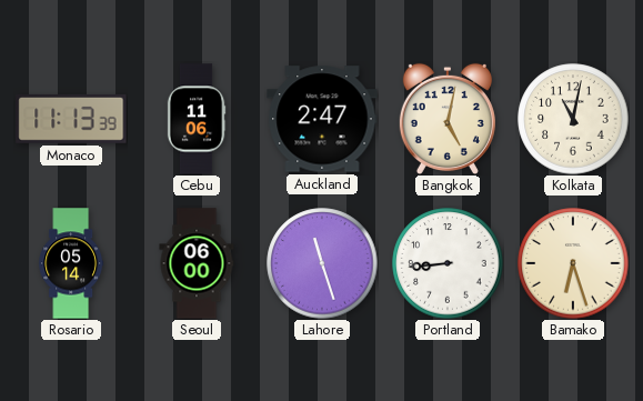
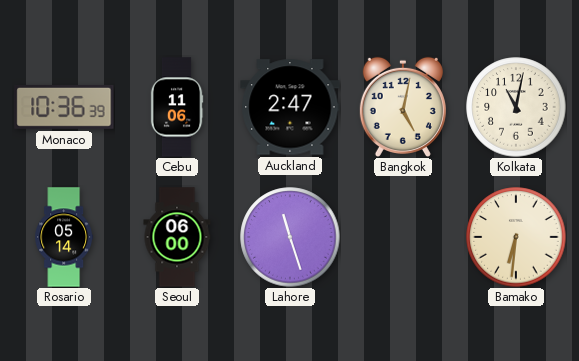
Monaco: 11:13 -> 10:36 (64, 107)
Portland: 8:44 -> none (448, 263)
Bamako: 6:27 -> 6:31 (516, 237)
